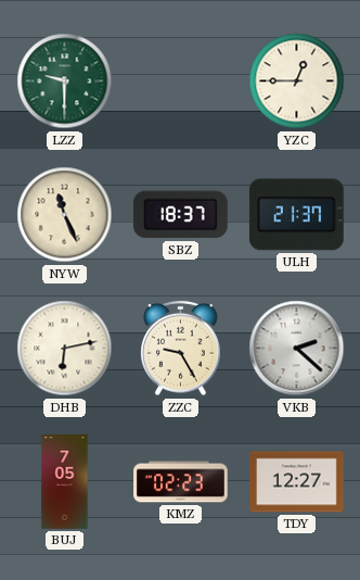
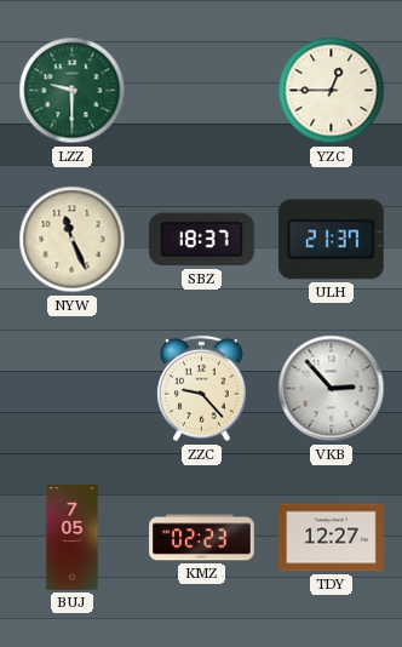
DHB: 6:13 -> none (65, 349)
ZZC: 9:25 -> 9:23 (202, 389)
VKB: 2:22 -> 2:53 (332, 389)
